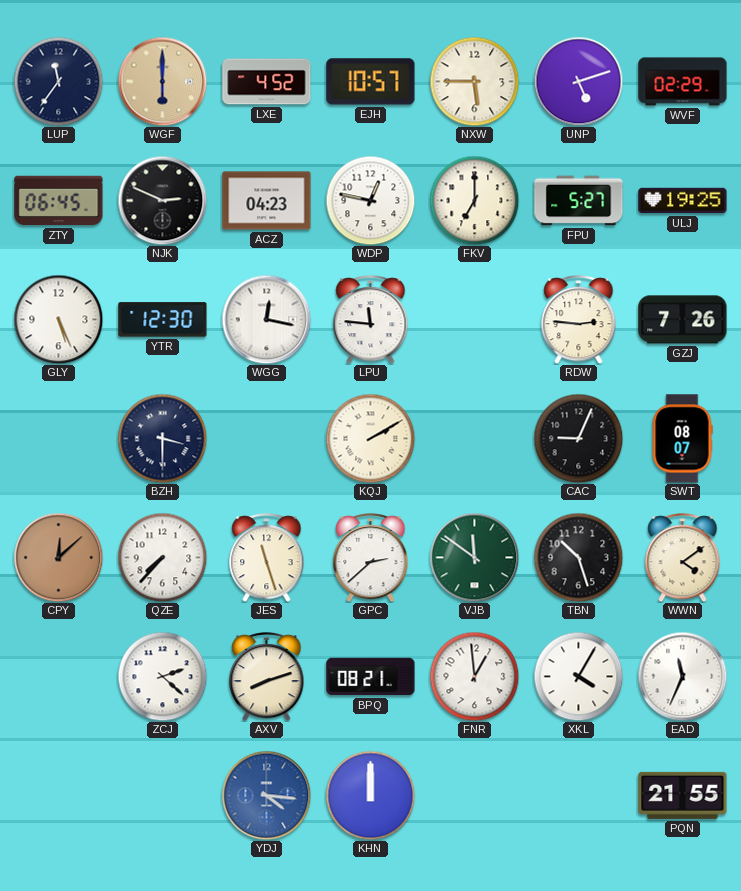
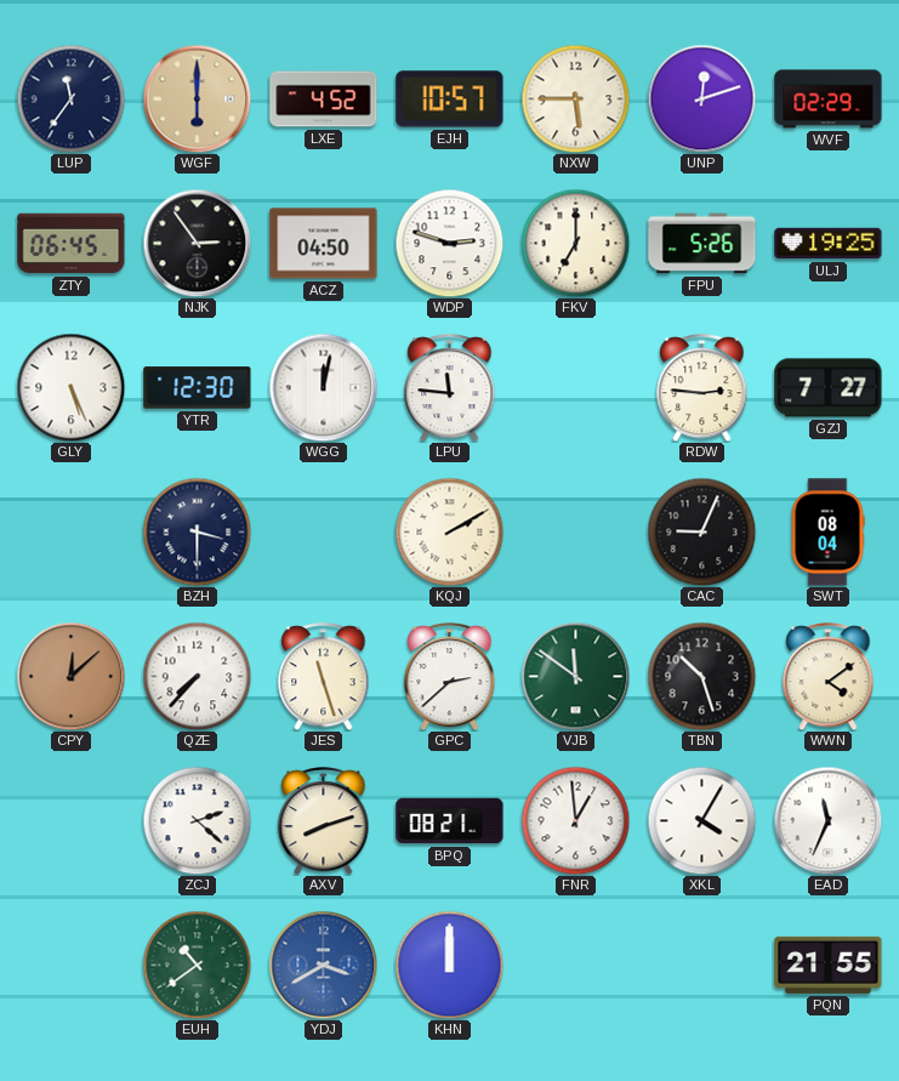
UNP: 5:12 -> 12:12 (701, 98)
NJK: 2:49 -> 2:54 (197, 243)
ACZ: 04:23 -> 04:50 (324, 244)
WDP: 12:47 -> 2:48 (449, 243)
FPU: 5:27 -> 5:26 (702, 244)
WGG: 12:17 -> 12:02 (323, 387)
GZJ: 7:26 -> 7:27 (829, 388)
SWT: 08:07 -> 08:04 (827, 533)
EUH: none -> 10:39 (197, 965)
YDJ: 4:16 -> 3:40 (323, 965)
